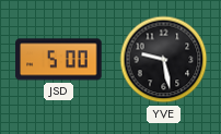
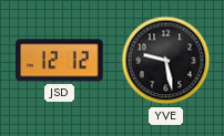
JSD: 5:00 -> 12:12 (60, 61)
